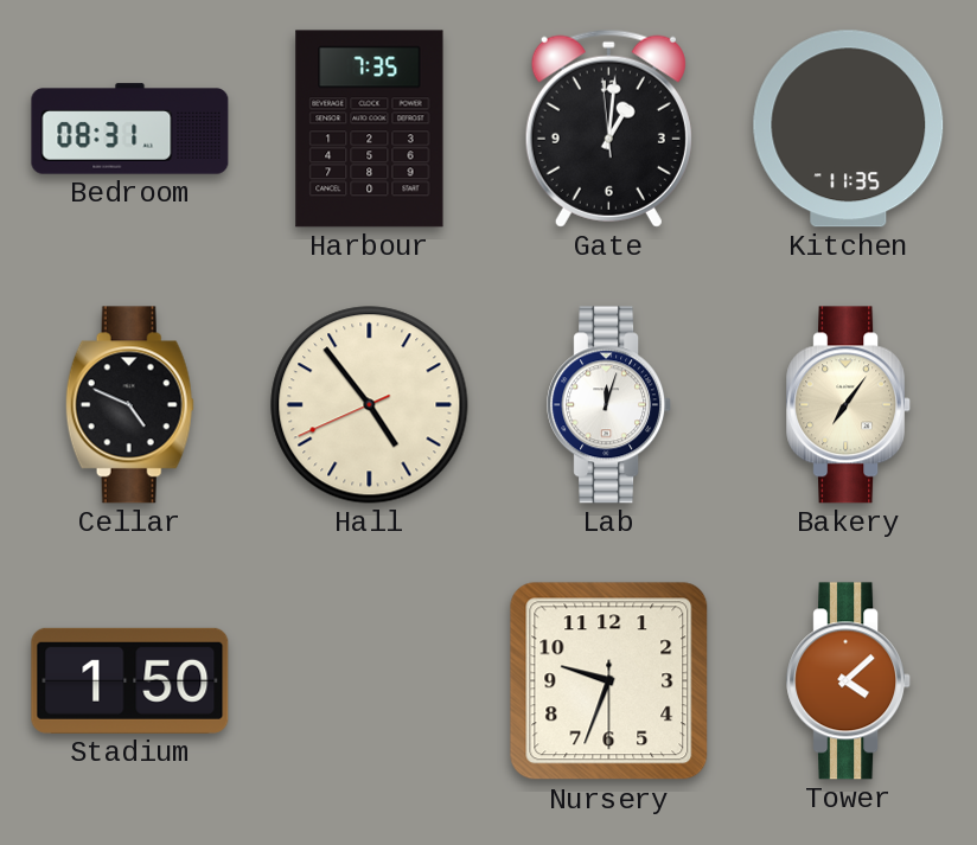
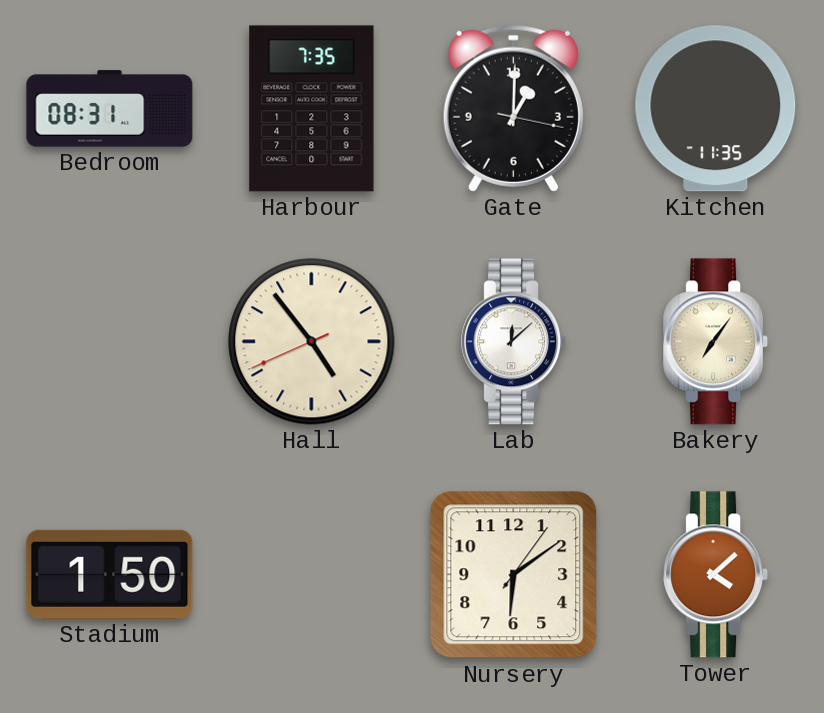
Gate: 1:00:59 -> 1:00:17 (513, 108)
Cellar: 4:49 -> none (129, 405)
Lab: 12:03 -> 12:08 (514, 342)
Nursery: 9:33 -> 6:09 (514, 575)
